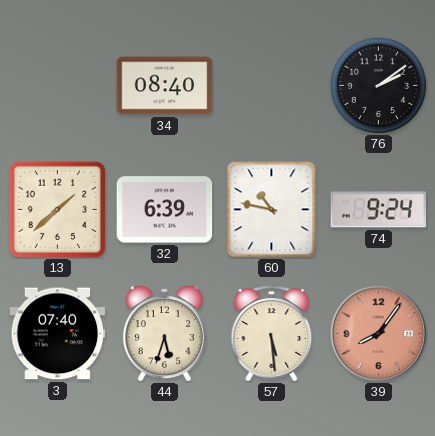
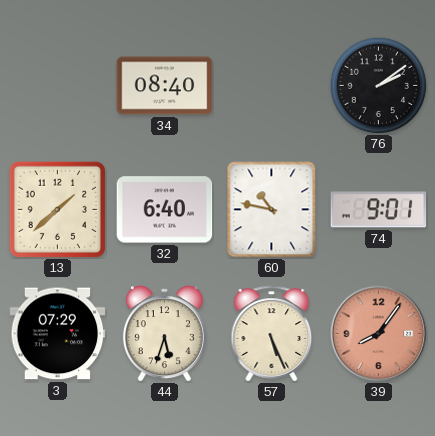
32: 6:39 -> 6:40 (165, 210)
74: 9:24 -> 9:01 (379, 210)
3: 07:40 -> 07:29 (58, 334)
57: 5:29 -> 5:26 (272, 334)
